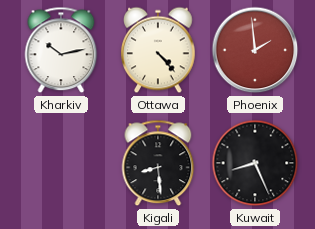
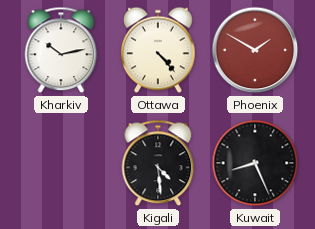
Phoenix: 1:59 -> 1:50 (255, 50)
Kigali: 8:29 -> 4:29 (158, 163)
